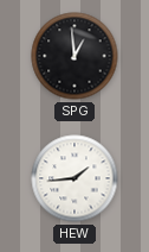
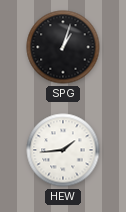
SPG: 12:59 -> 1:03 (63, 47)
